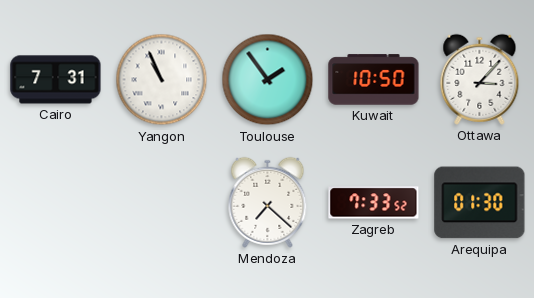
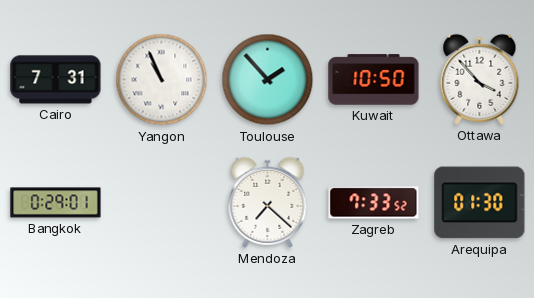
Toulouse: 1:54 -> 1:53 (268, 80)
Ottawa: 3:07 -> 3:53 (480, 79)
Bangkok: none -> 0:29 (56, 203)
